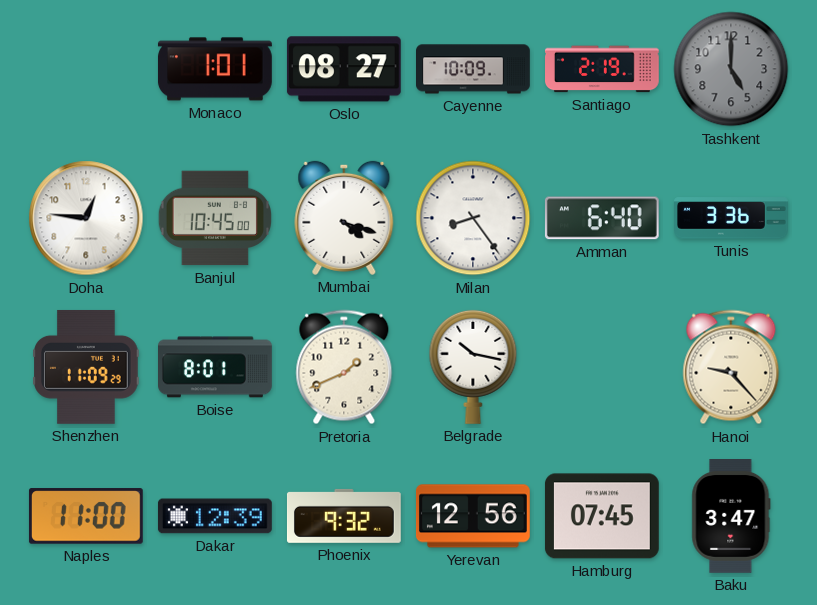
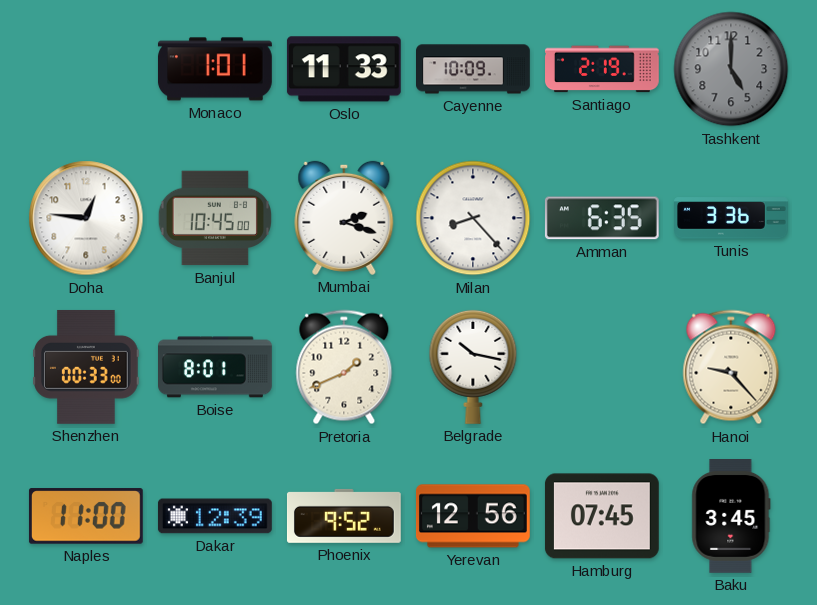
Oslo: 08:27 -> 11:33 (344, 69)
Mumbai: 4:18 -> 2:18 (344, 218)
Milan: 8:24 -> 8:23 (473, 218)
Amman: 6:40 -> 6:35 (602, 218)
Shenzhen: 11:09 -> 00:33 (86, 367)
Phoenix: 9:32 -> 9:52 (344, 516)
Baku: 3:47 -> 3:45 (731, 517)
